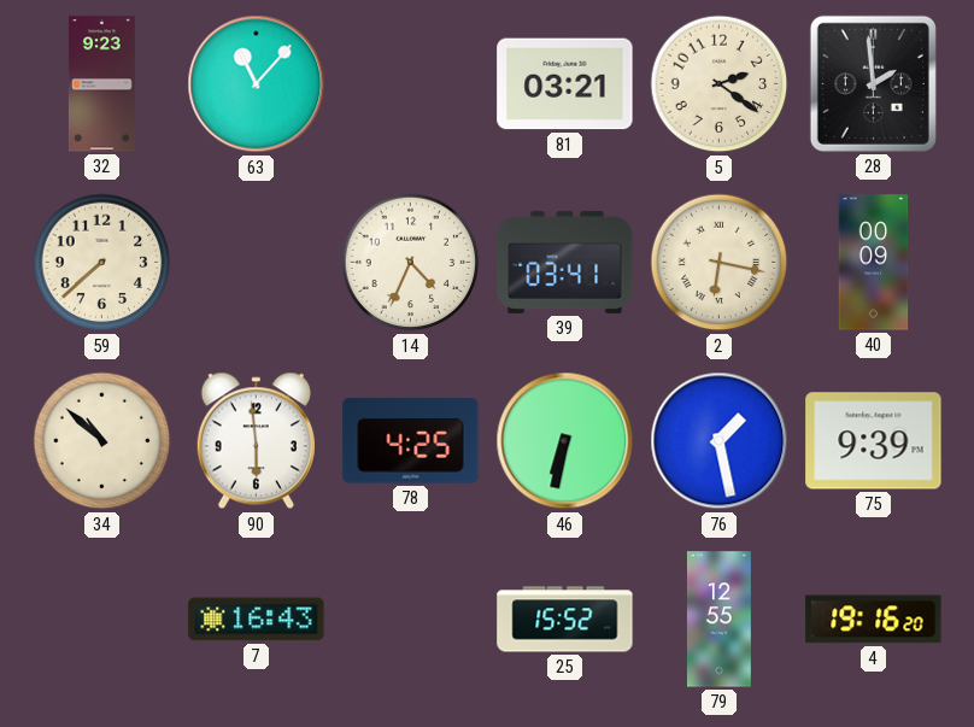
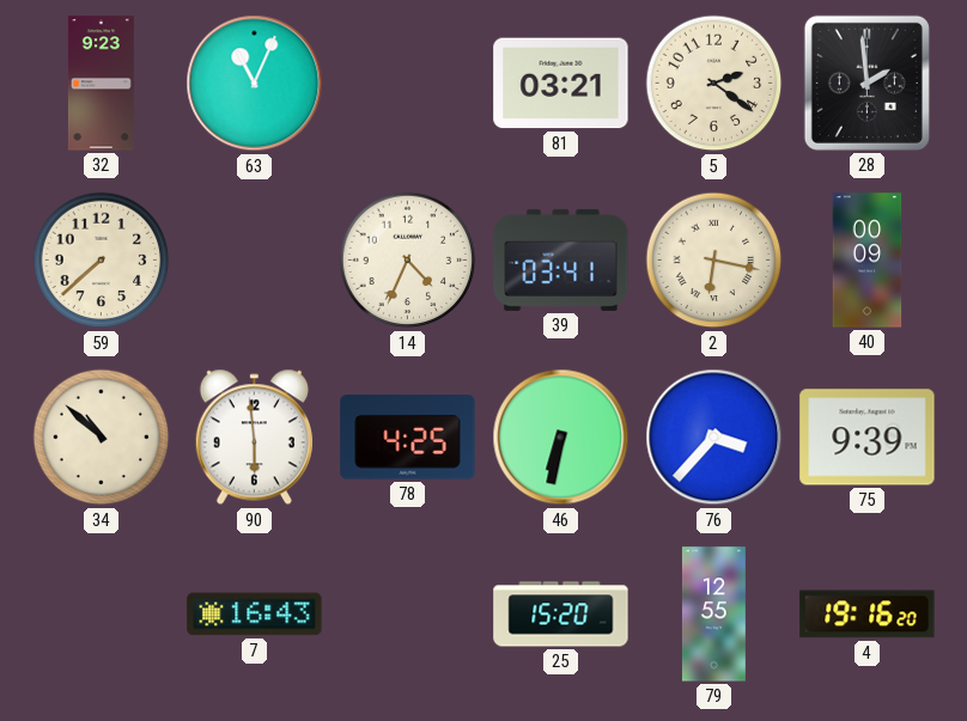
63: 11:07 -> 11:04 (255, 84)
76: 1:28 -> 3:37 (714, 438)
25: 15:52 -> 15:20 (561, 615)
